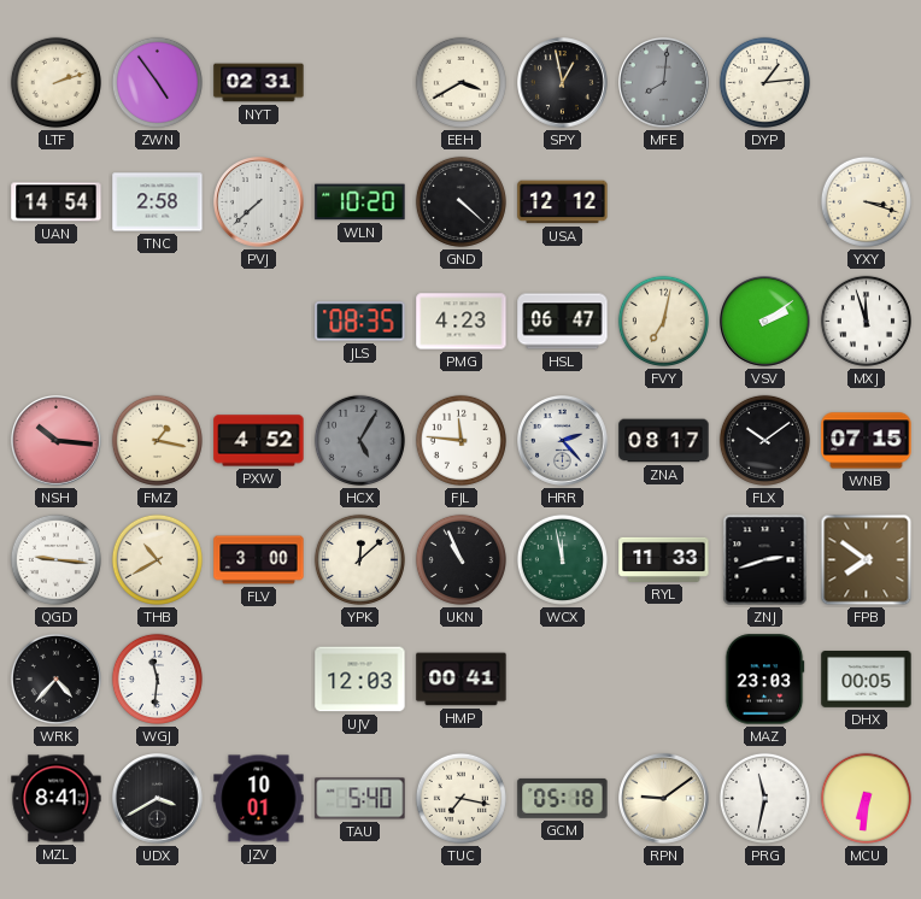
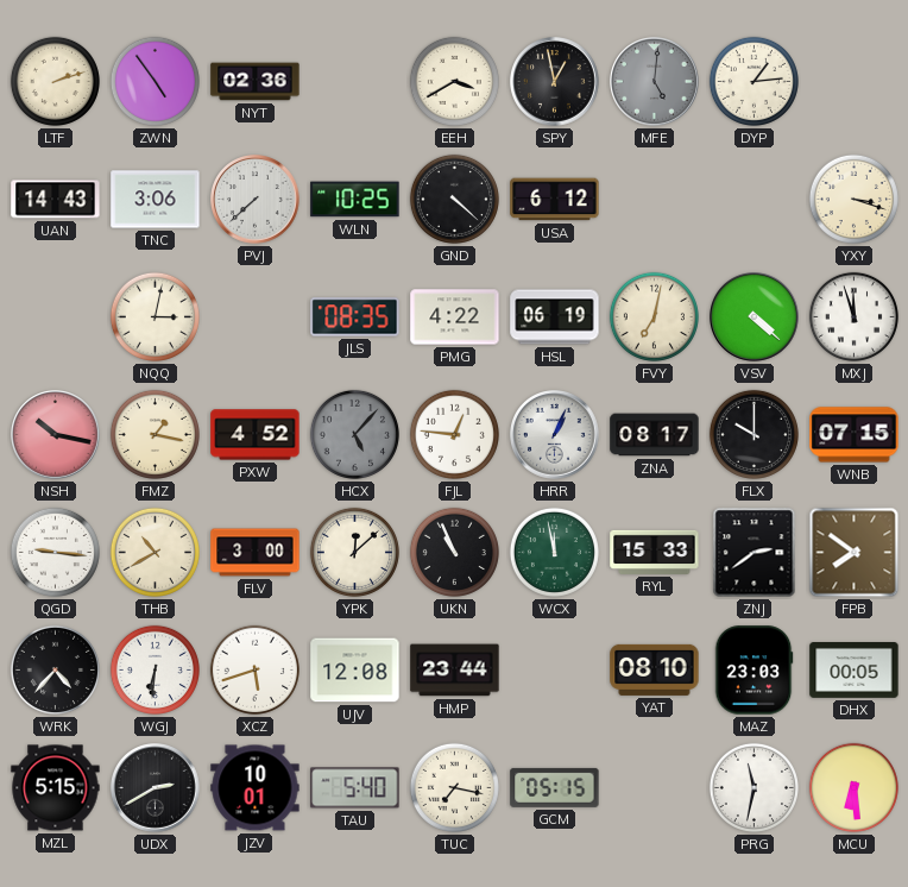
NYT: 02:31 -> 02:36 (256, 82)
MFE: 8:01 -> 5:01 (655, 82)
UAN: 14:54 -> 14:43 (56, 200)
TNC: 2:58 -> 3:06 (156, 200)
WLN: 10:20 -> 10:25 (355, 200)
USA: 12:12 -> 6:12 (555, 200)
NQQ: none -> 3:02 (155, 316)
PMG: 4:23 -> 4:22 (455, 317)
HSL: 06:47 -> 06:19 (555, 317)
VSV: 2:09 -> 4:22 (755, 317)
NSH: 10:16 -> 10:17 (56, 435)
HCX: 5:05 -> 5:07 (354, 434)
FJL: 11:46 -> 12:46 (454, 434)
HRR: 2:23 -> 1:04 (555, 435)
FLX: 10:09 -> 10:00 (753, 434)
RYL: 11:33 -> 15:33 (655, 552)
ZNJ: 2:42 -> 2:39 (755, 553)
WGJ: 11:31 -> 6:31 (155, 669)
XCZ: none -> 5:42 (254, 669)
UJV: 12:03 -> 12:08 (355, 671)
HMP: 00:41 -> 23:44 (455, 671)
YAT: none -> 08:10 (655, 669)
MZL: 8:41 -> 5:15 (56, 788)
UDX: 3:40 -> 2:40 (156, 788)
GCM: 05:18 -> 05:15 (555, 787)
RPN: 9:09 -> none (664, 799)
MCU: 6:31 -> 6:29 (853, 787)
